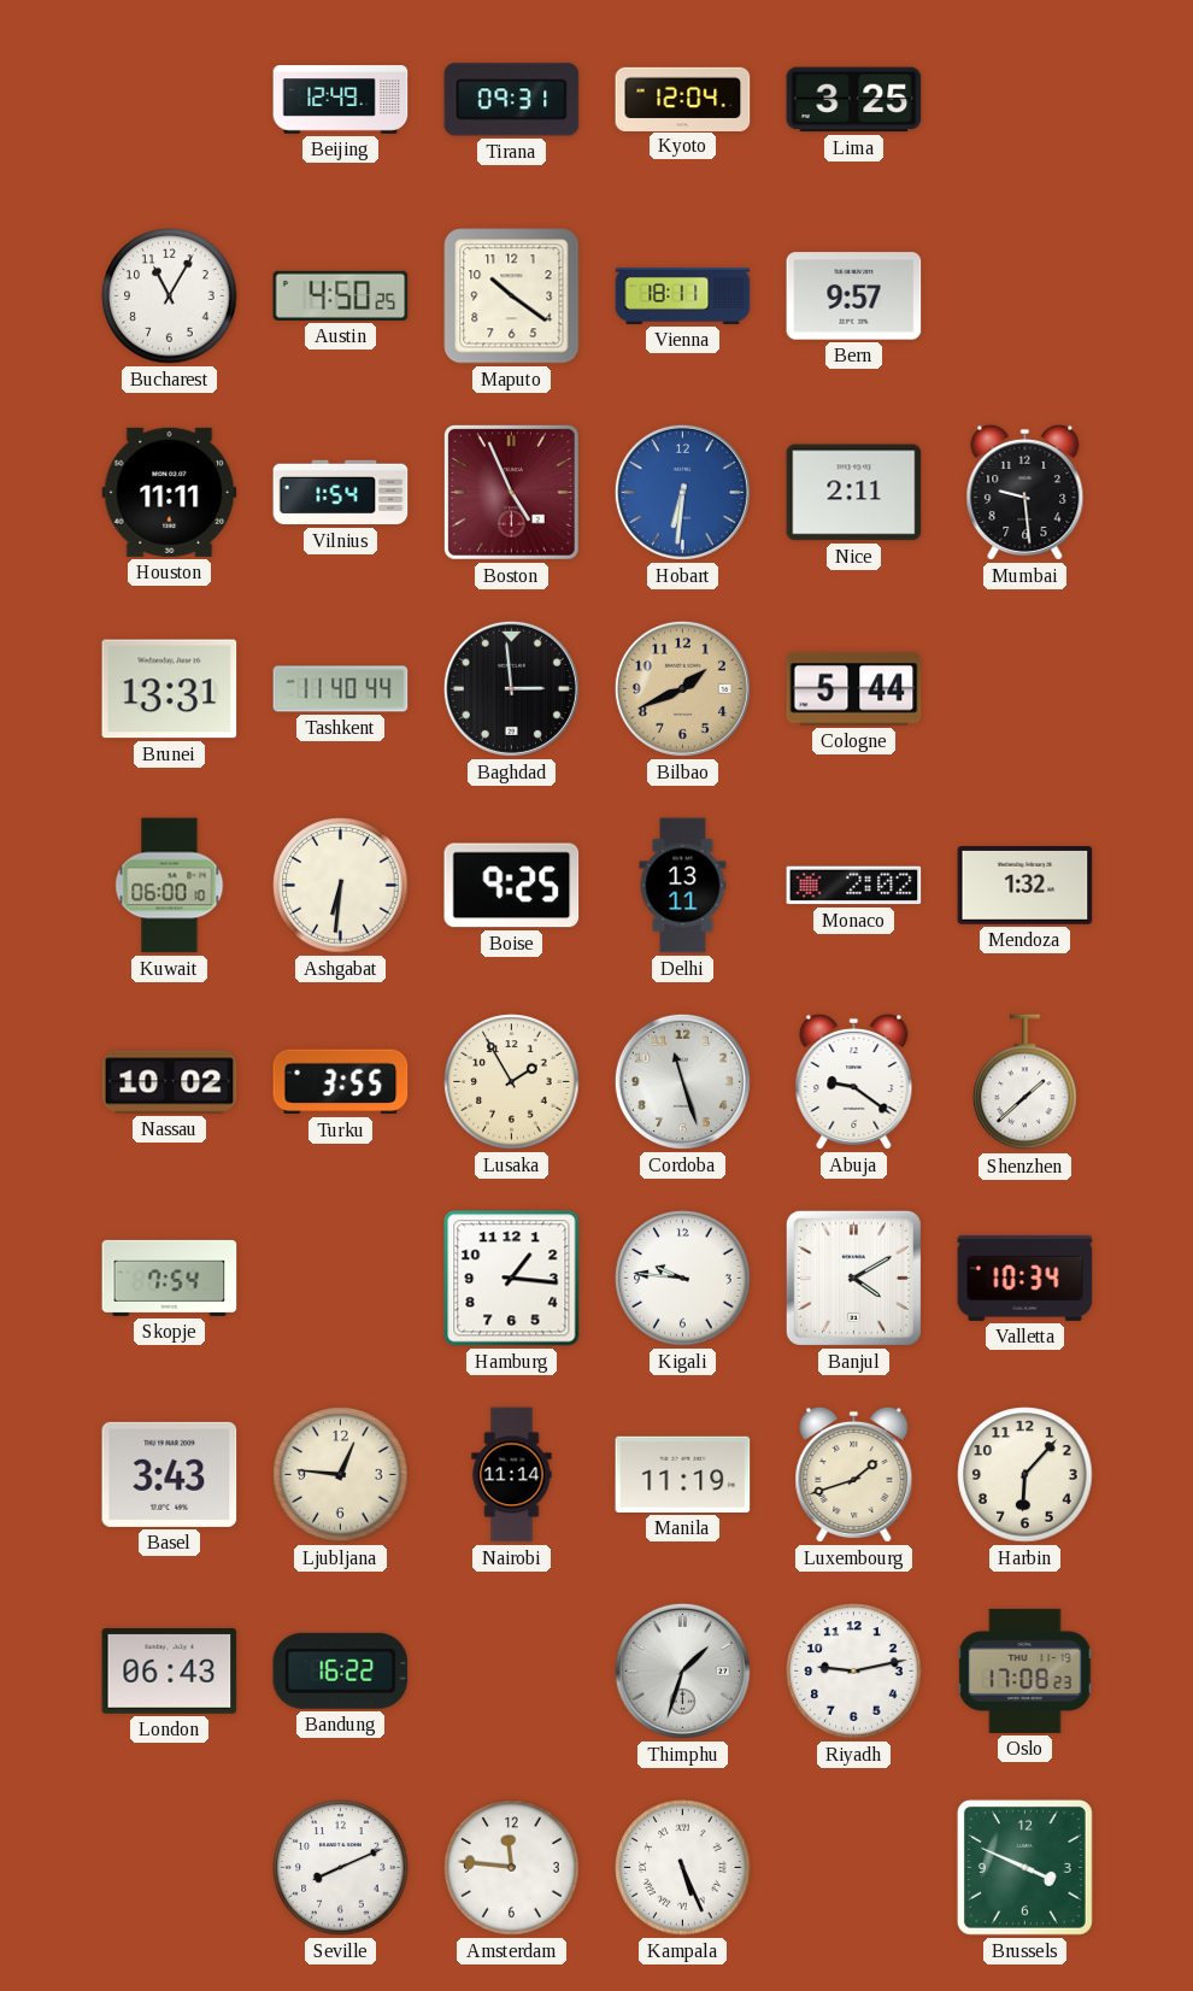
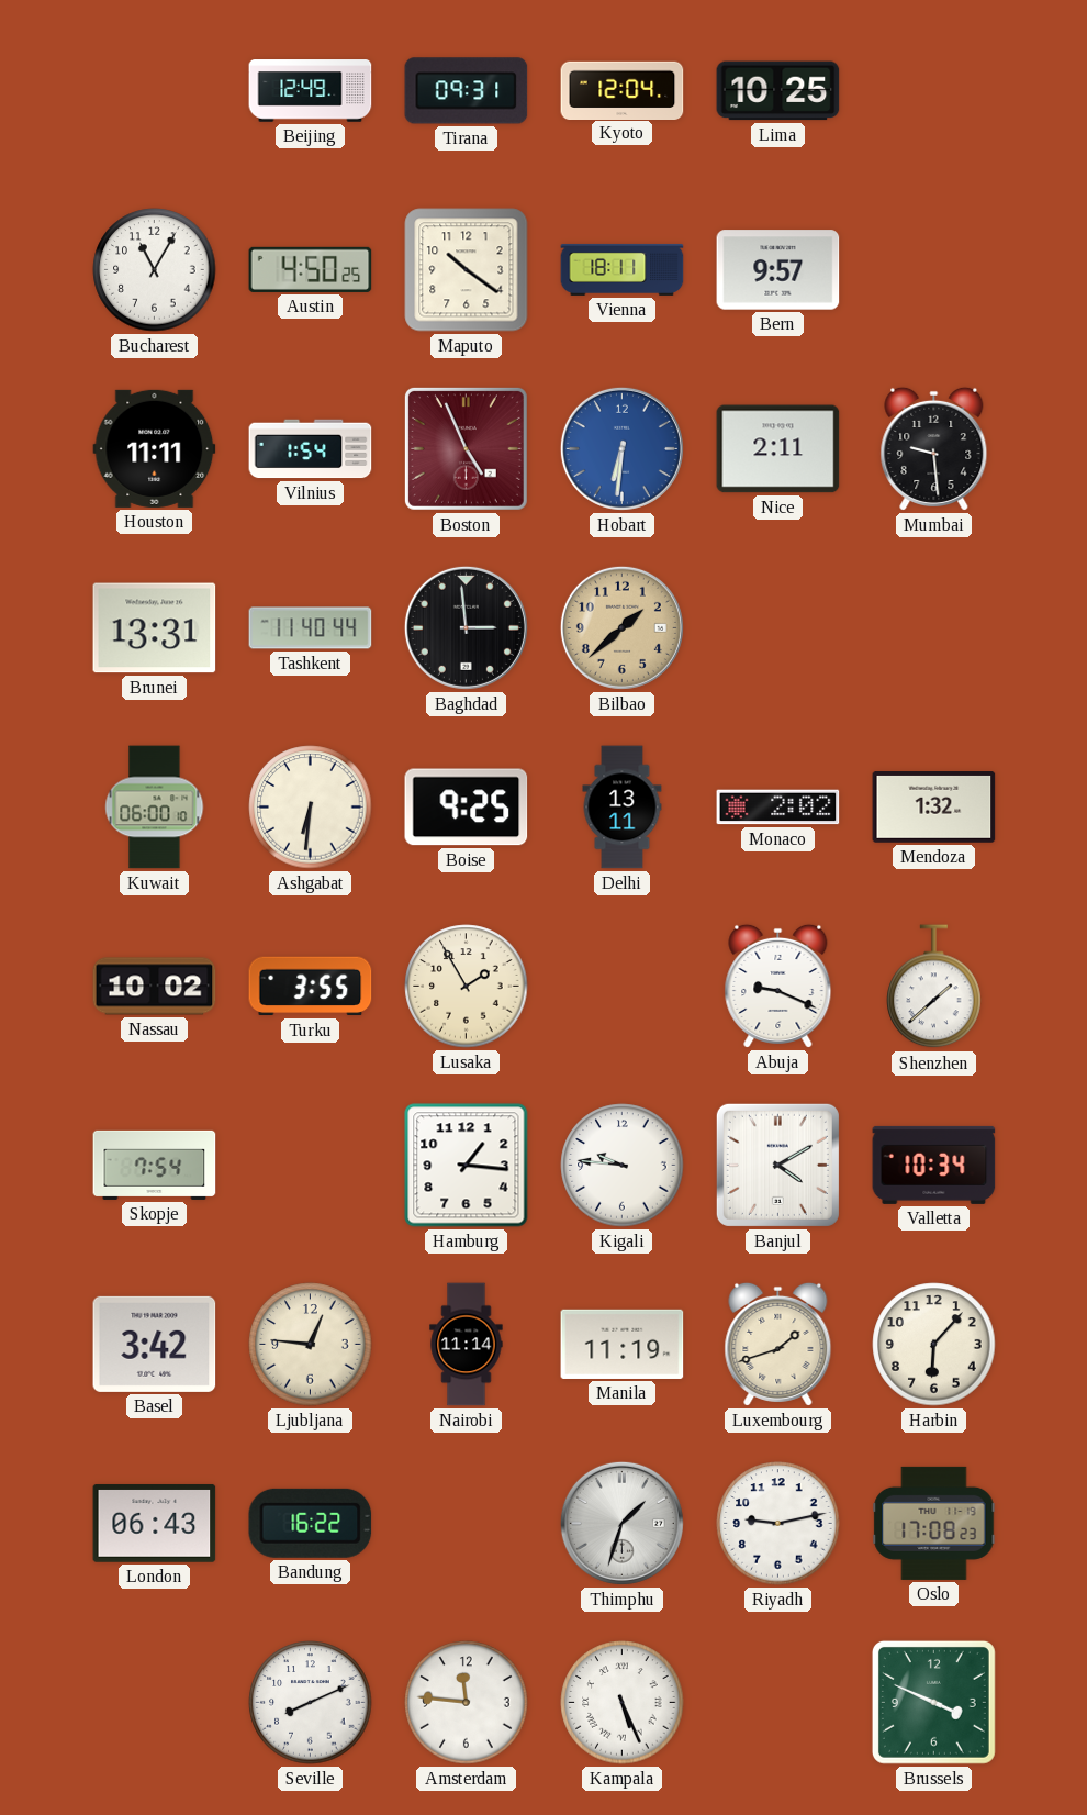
Lima: 3:25 -> 10:25 (778, 91)
Bilbao: 1:41 -> 1:38 (621, 627)
Cologne: 5:44 -> none (854, 689)
Cordoba: 11:27 -> none (682, 1081)
Abuja: 9:21 -> 9:19 (778, 986)
Basel: 3:43 -> 3:42 (155, 1344)
